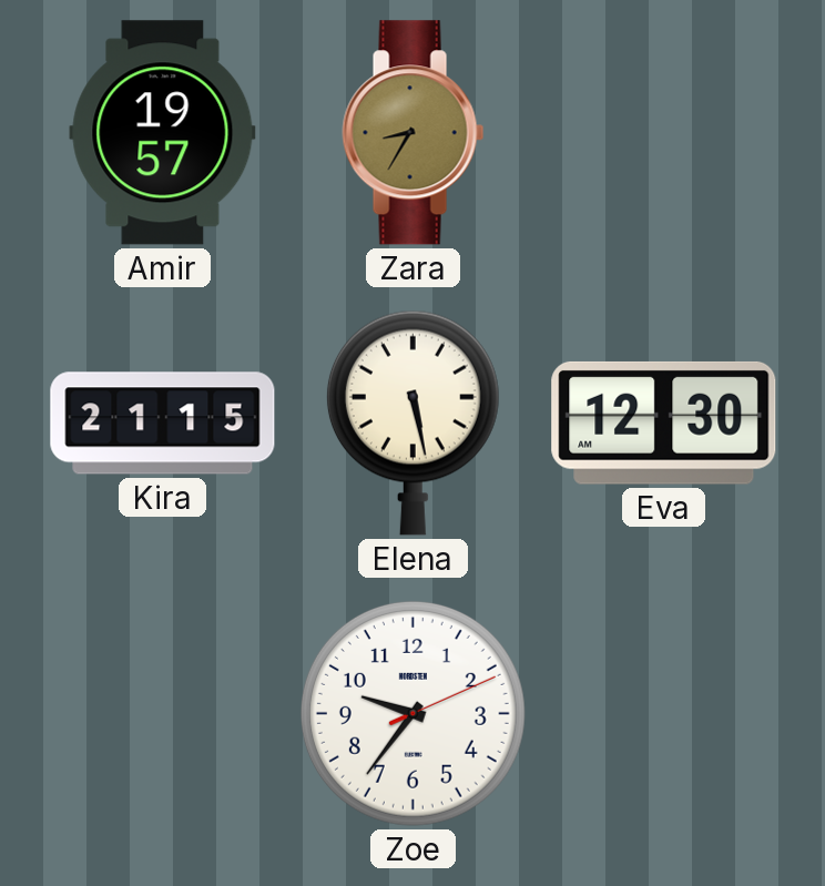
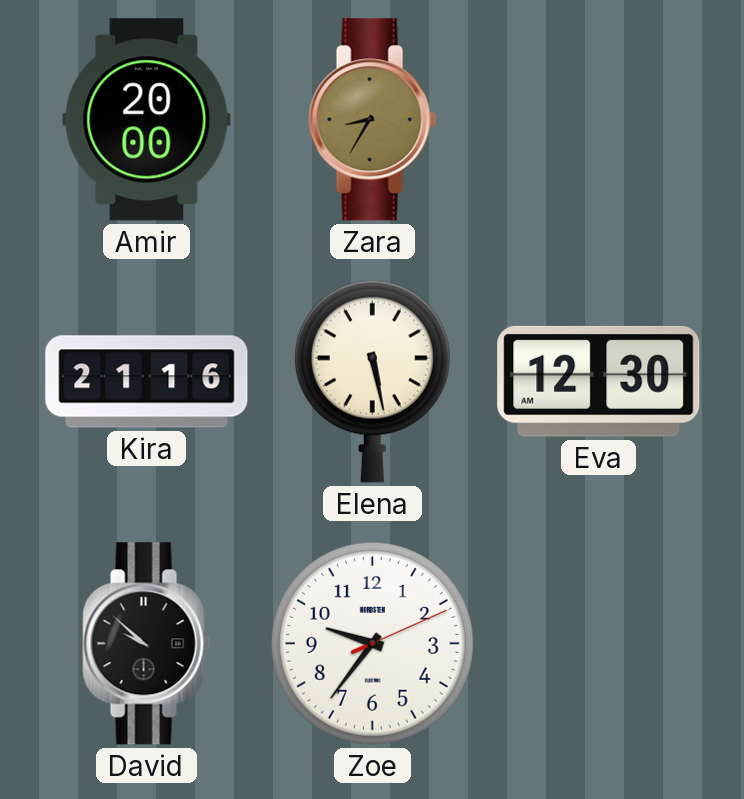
Amir: 19:57 -> 20:00 (147, 120)
Kira: 21:15 -> 21:16 (147, 382)
David: none -> 9:52 (147, 644)
